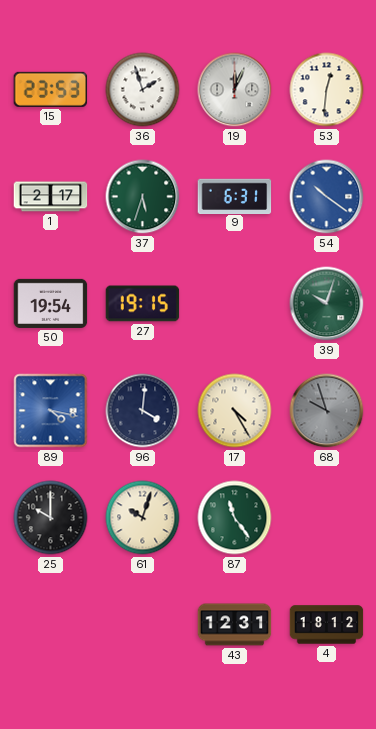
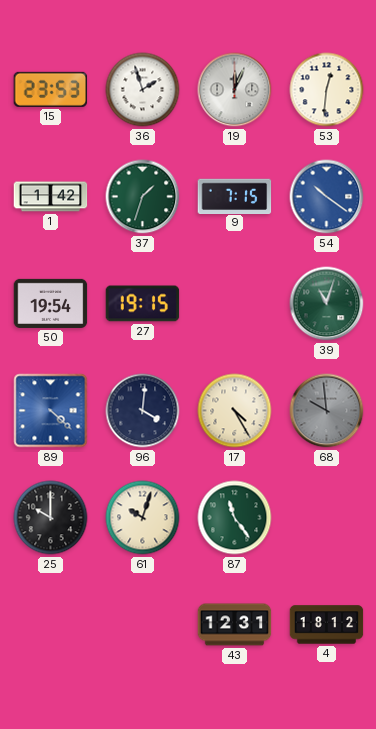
1: 2:17 -> 1:42 (51, 197)
37: 5:33 -> 1:33 (143, 197)
9: 6:31 -> 7:15 (235, 196)
39: 10:03 -> 11:03 (327, 304)
89: 4:17 -> 4:22 (51, 411)
68: 9:57 -> 9:59 (327, 411)
